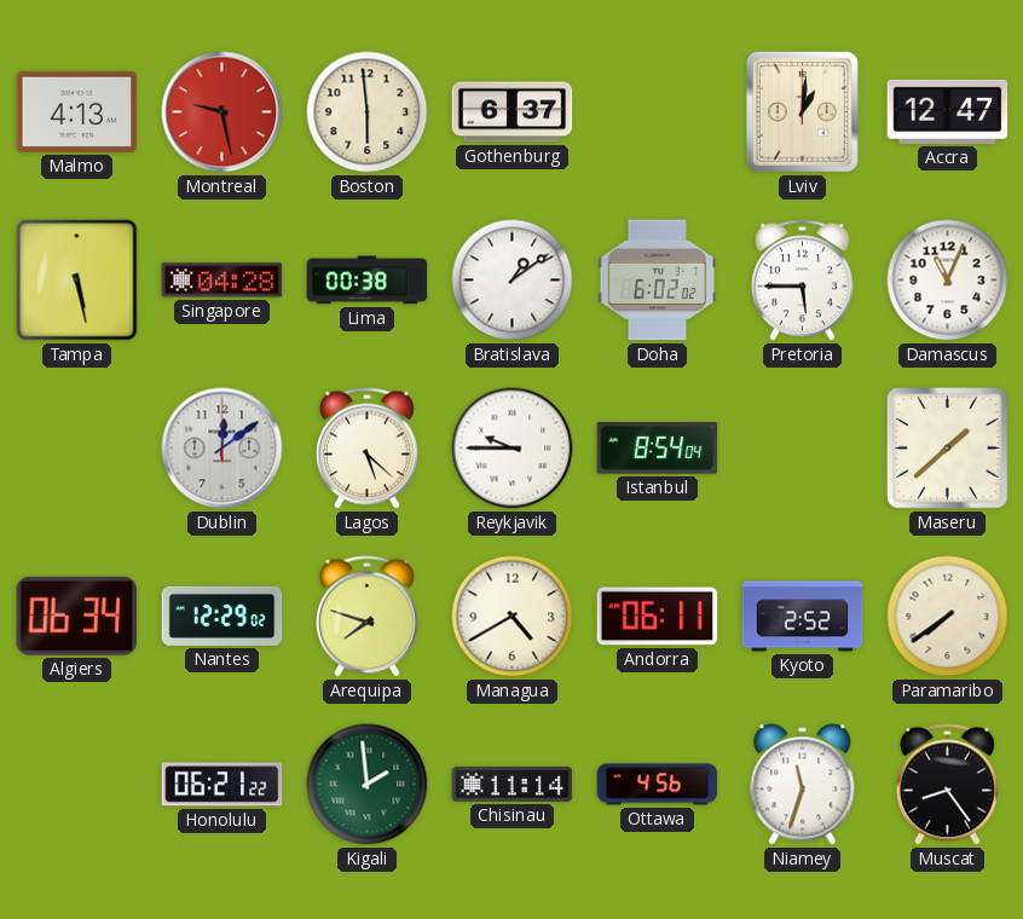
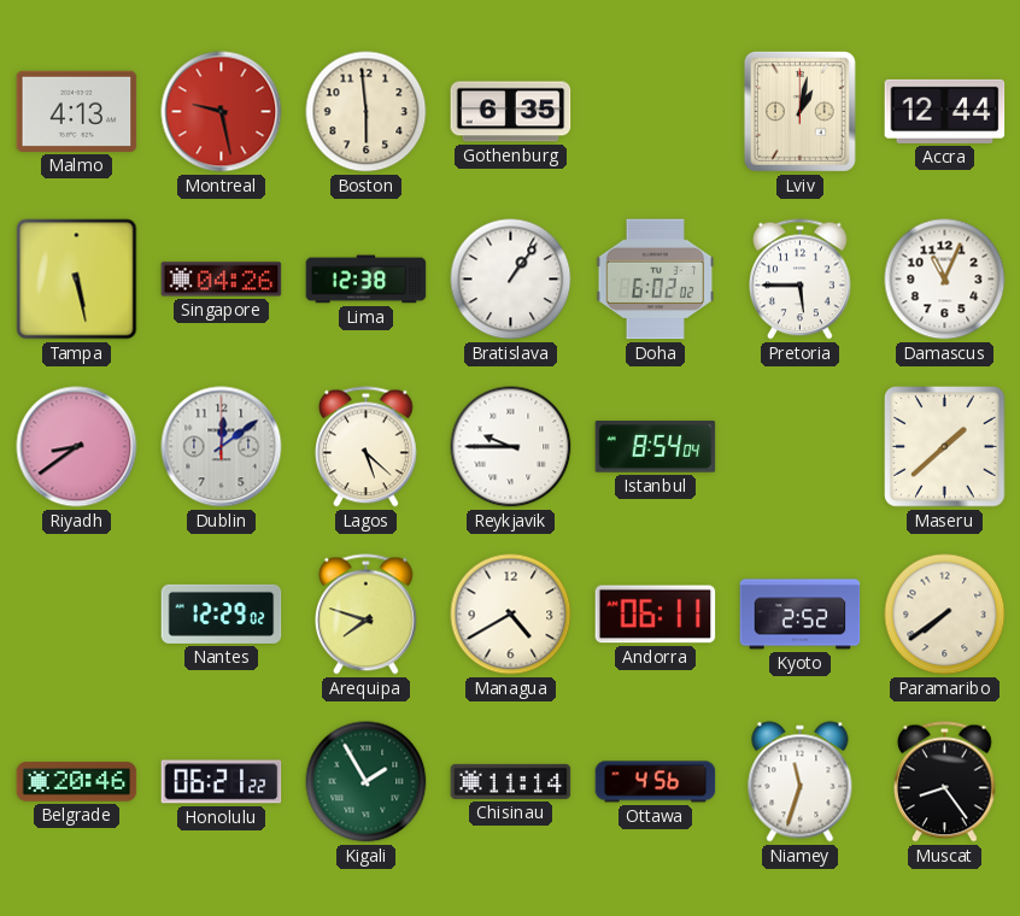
Gothenburg: 6:37 -> 6:35 (511, 112)
Lviv: 1:01 -> 1:02 (799, 111)
Accra: 12:47 -> 12:44 (945, 111)
Singapore: 04:28 -> 04:26 (222, 280)
Lima: 00:38 -> 12:38 (367, 280)
Bratislava: 1:09 -> 1:06 (511, 280)
Riyadh: none -> 8:39 (77, 447)
Algiers: 06:34 -> none (77, 615)
Belgrade: none -> 20:46 (77, 782)
Kigali: 1:59 -> 1:55 (367, 782)
